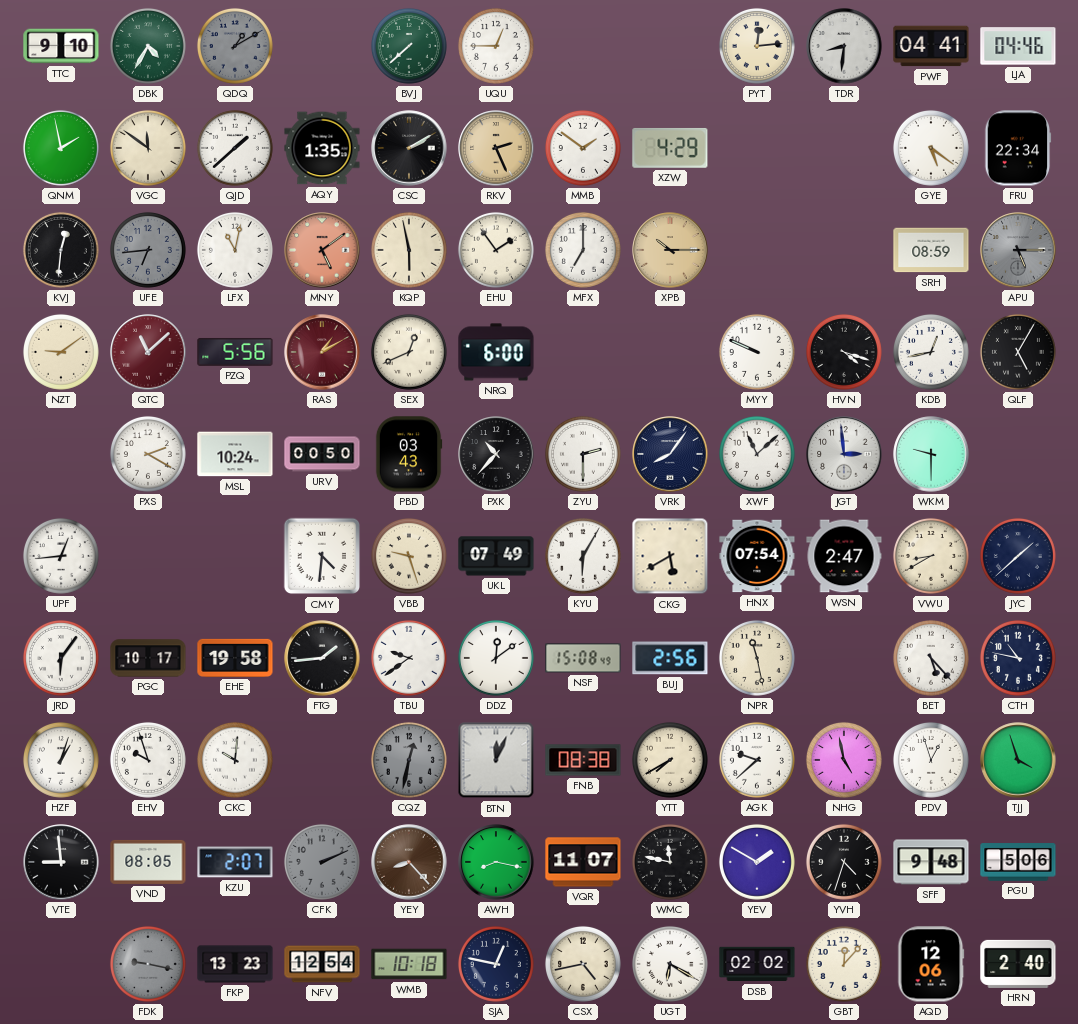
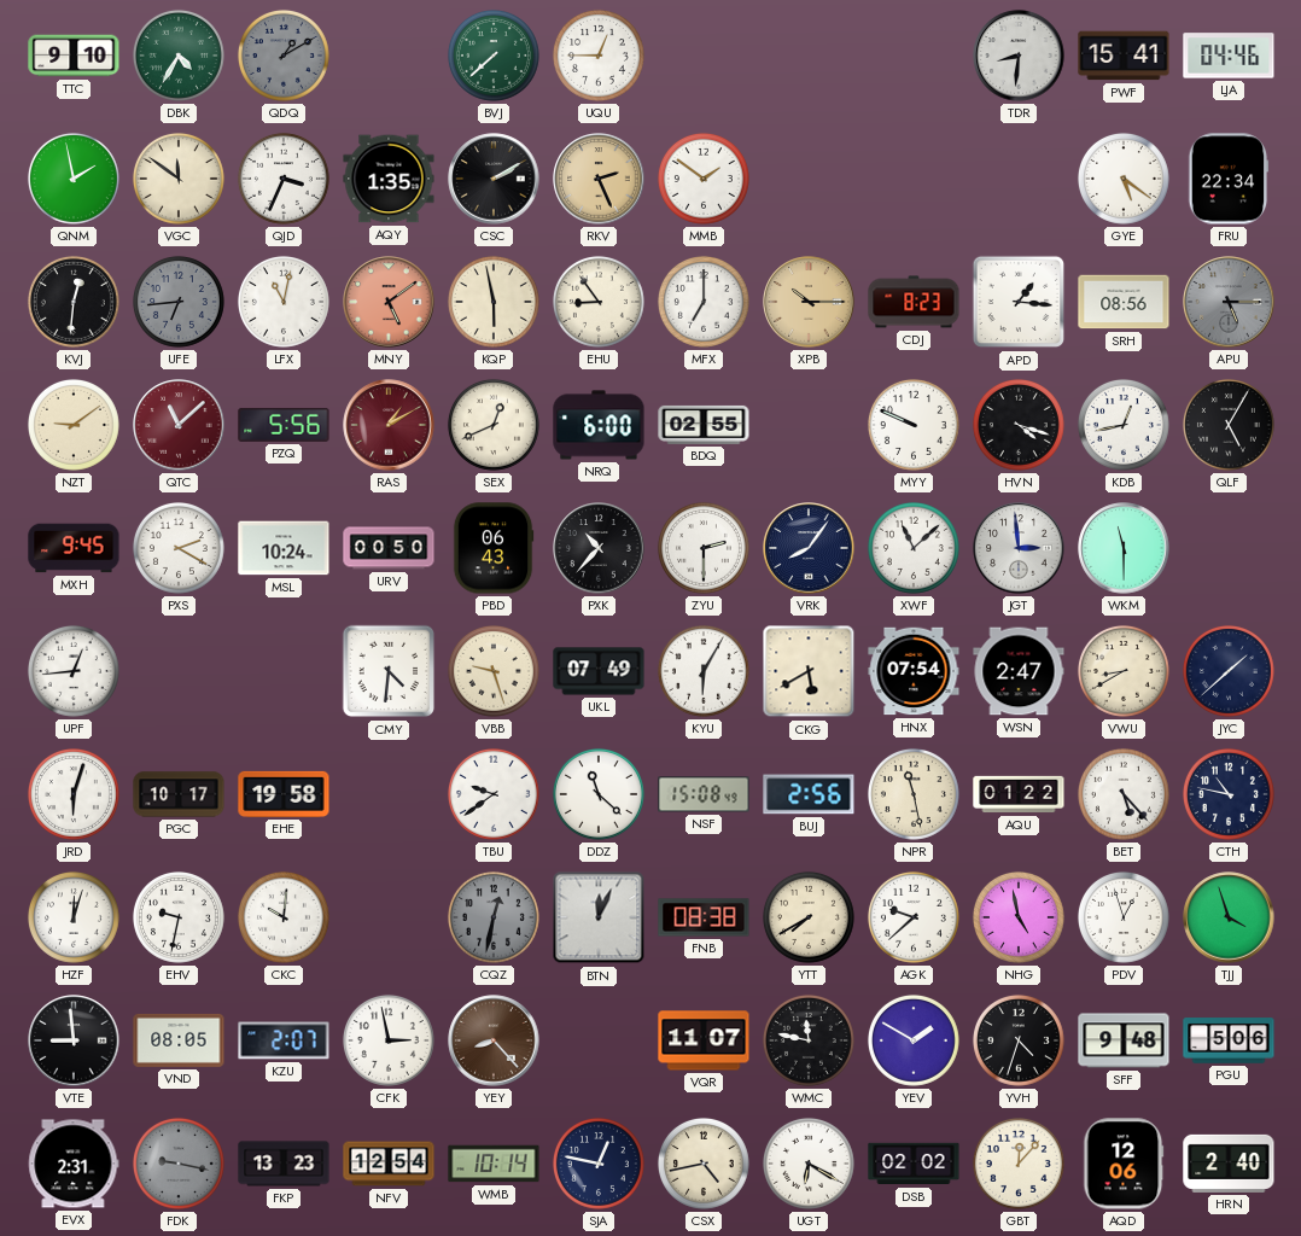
PYT: 12:14 -> none (757, 46)
PWF: 04:41 -> 15:41 (1124, 56)
QJD: 1:38 -> 3:34 (284, 179)
XZW: 4:29 -> none (670, 148)
EHU: 1:54 -> 8:54 (599, 302)
CDJ: none -> 8:23 (914, 302)
APD: none -> 1:16 (1019, 302)
SRH: 08:59 -> 08:56 (1124, 302)
BDQ: none -> 02:55 (704, 425)
MXH: none -> 9:45 (74, 548)
PBD: 03:43 -> 06:43 (494, 548)
WKM: 9:30 -> 11:30 (1124, 548)
JRD: 6:06 -> 6:03 (74, 794)
FTG: 1:44 -> none (322, 658)
DDZ: 12:09 -> 11:22 (599, 794)
AQU: none -> 01:22 (1019, 794)
HZF: 1:03 -> 12:03 (74, 917)
EHV: 9:57 -> 9:32 (179, 917)
CFK: 2:11 -> 2:58 (389, 1040)
CFK dial: grey -> white (389, 1040)
AWH: 8:17 -> none (496, 862)
EVX: none -> 2:31 (74, 1164)
WMB: 10:18 -> 10:14 (494, 1164)
